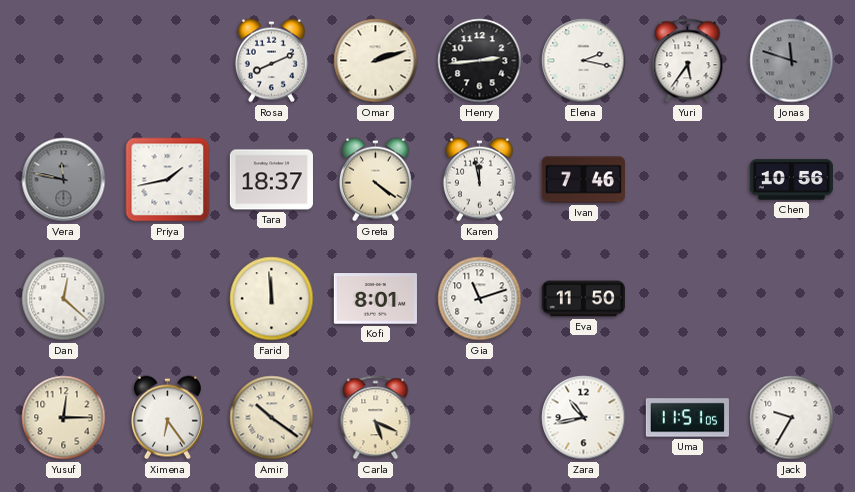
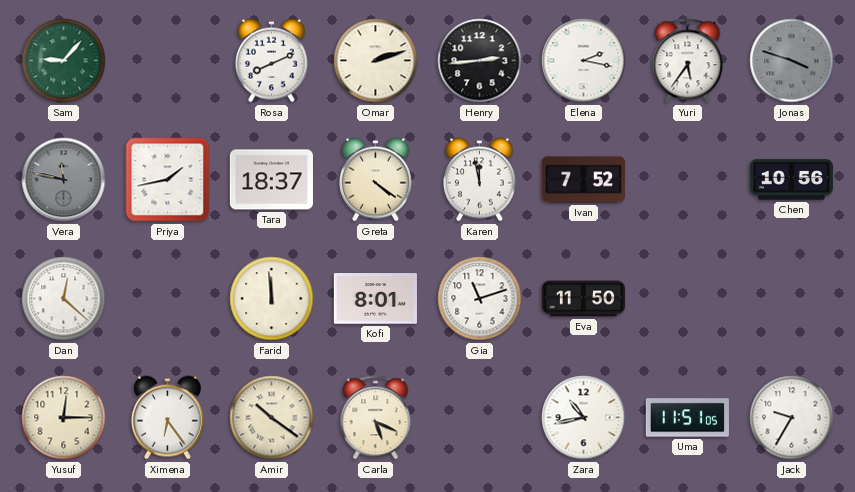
Sam: none -> 9:07 (64, 61)
Jonas: 11:48 -> 3:48 (792, 61)
Ivan: 7:46 -> 7:52 (583, 180)
